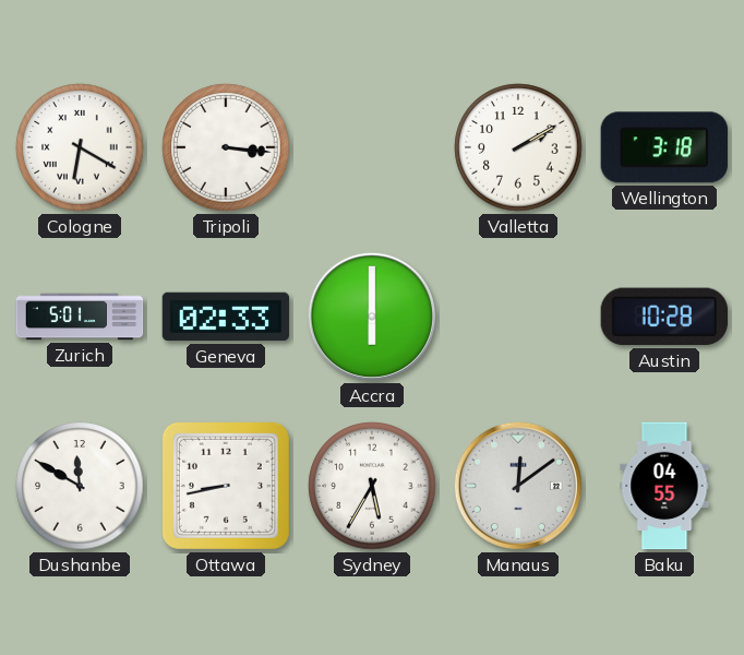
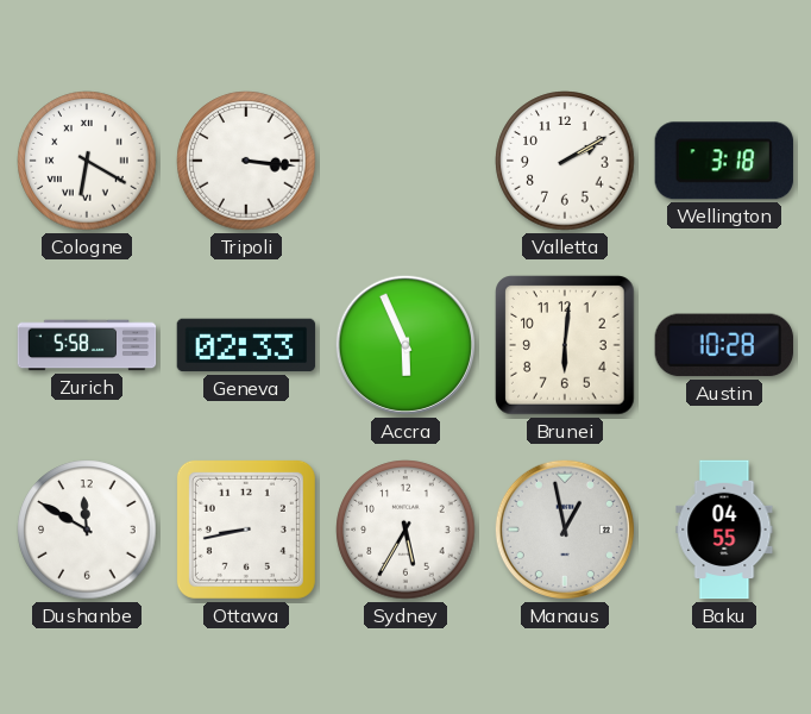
Zurich: 5:01 -> 5:58 (87, 345)
Accra: 6:00 -> 5:56 (405, 345)
Brunei: none -> 6:01 (565, 345)
Manaus: 12:09 -> 12:58 (565, 530)
